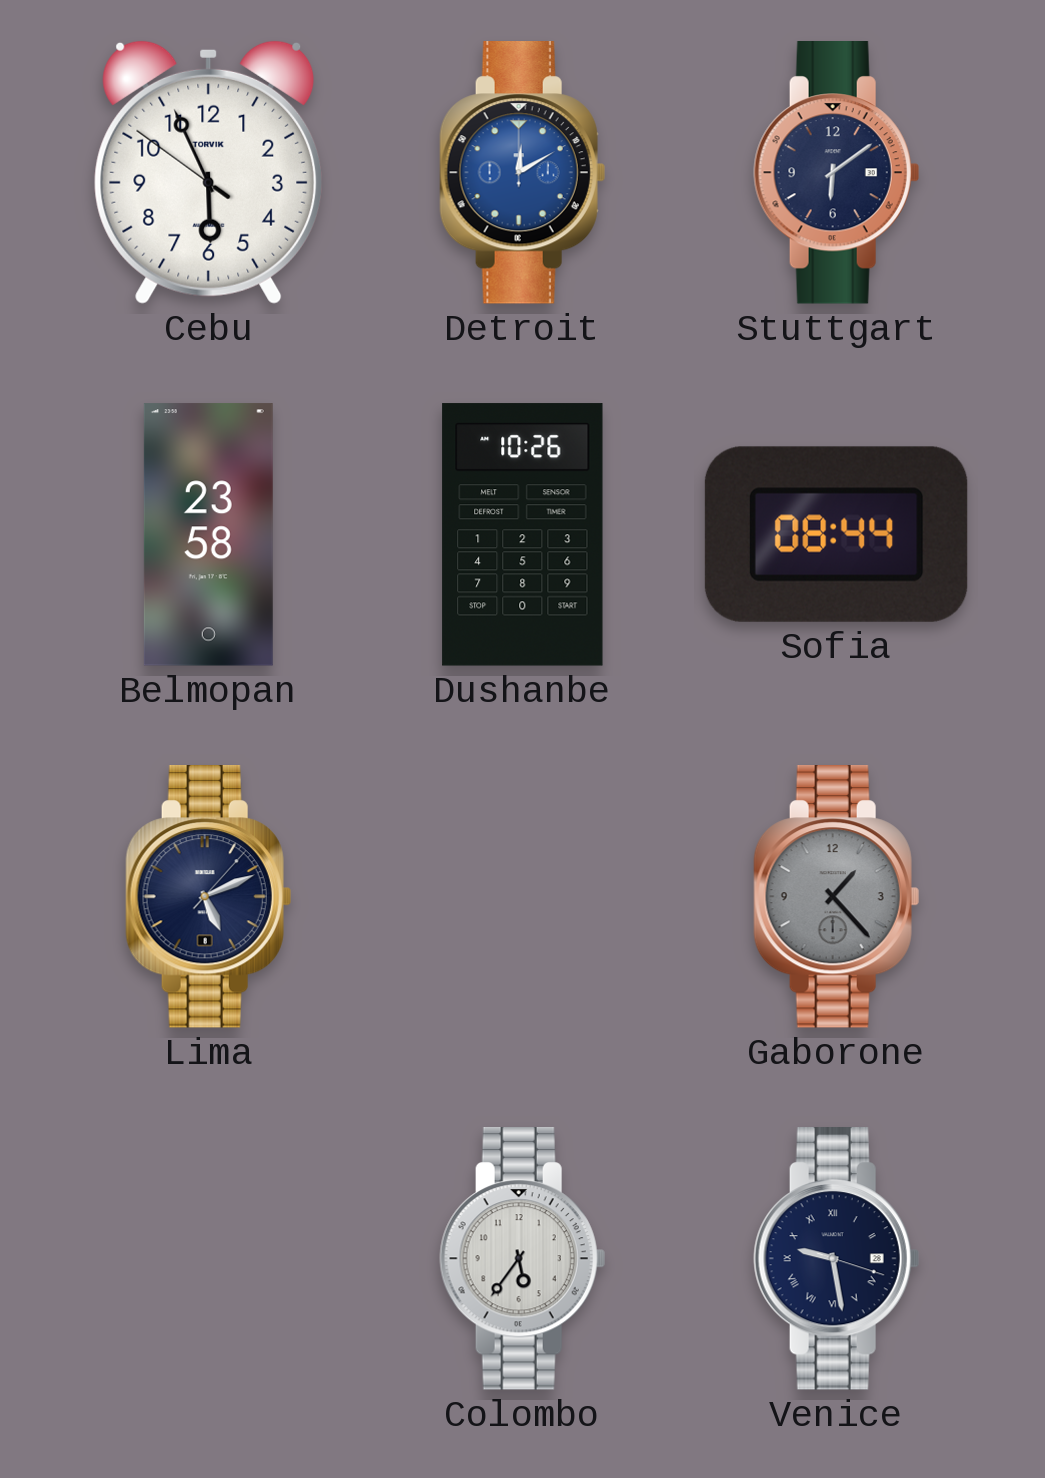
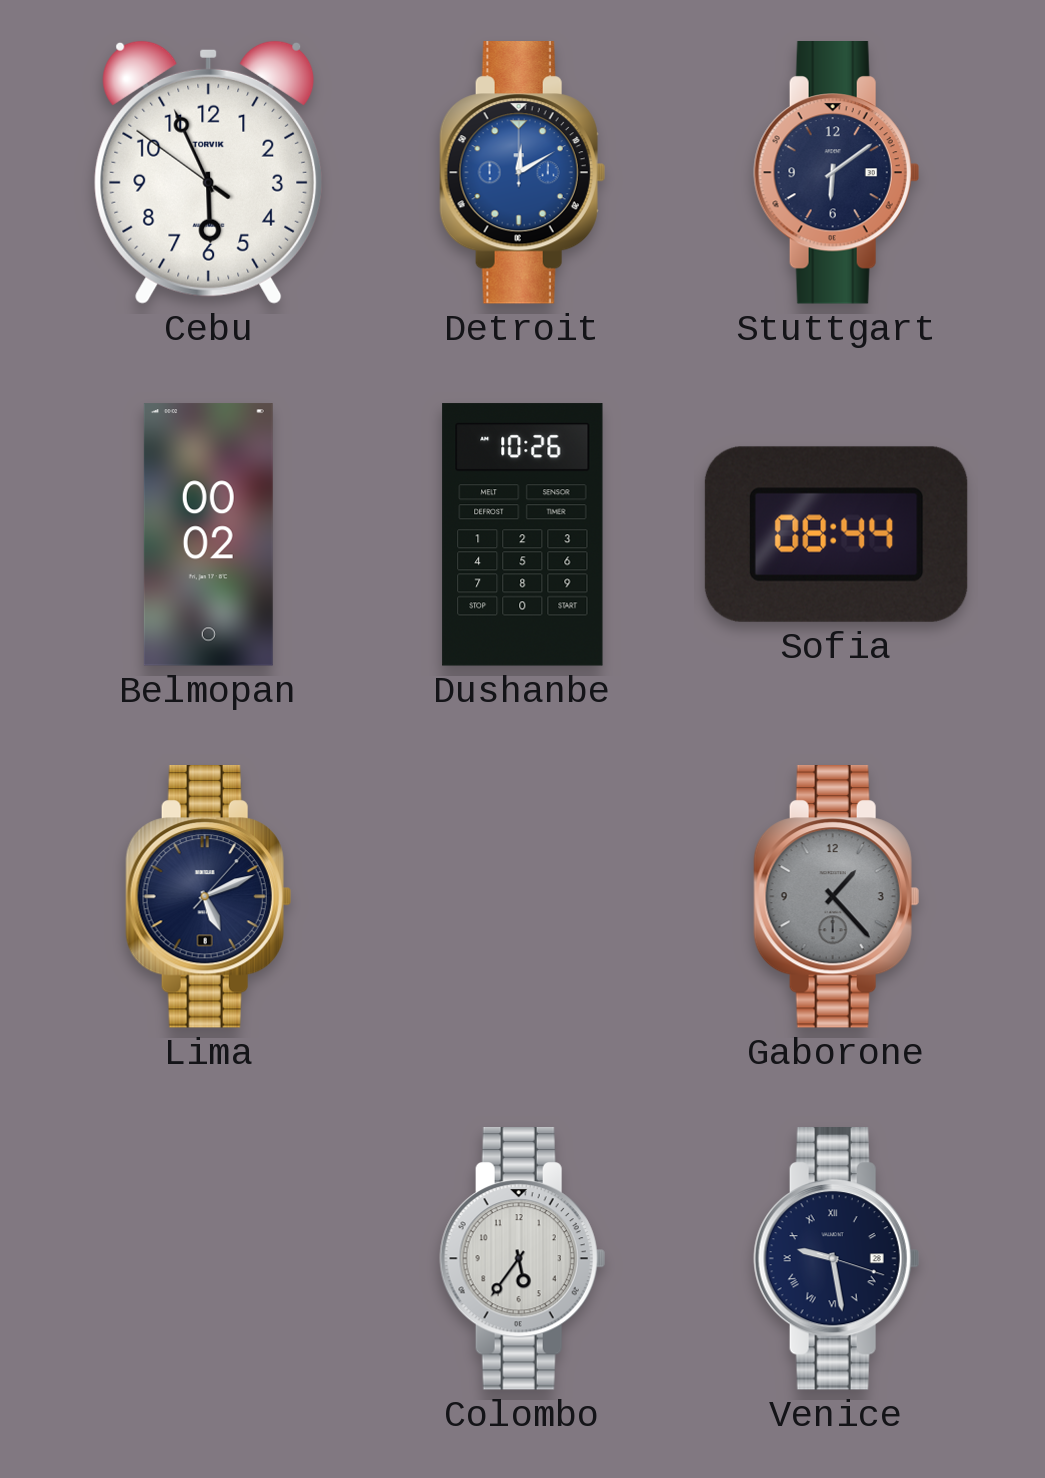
Belmopan: 23:58 -> 00:02 (208, 535)
